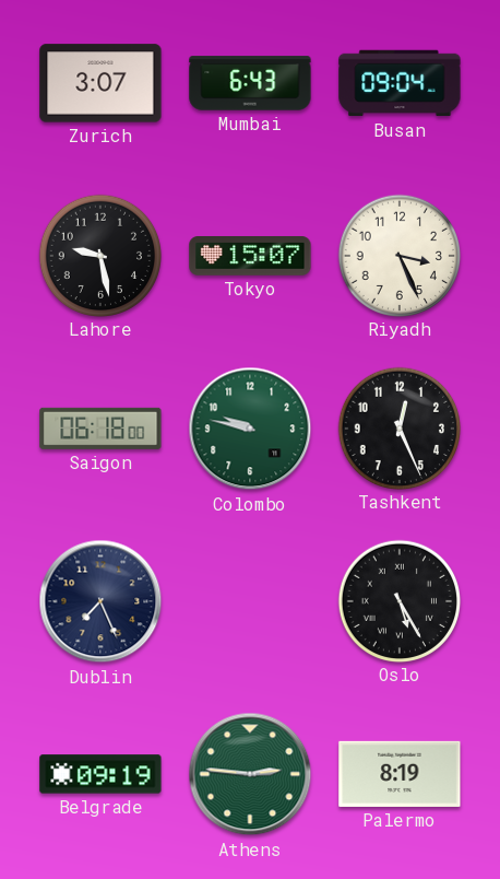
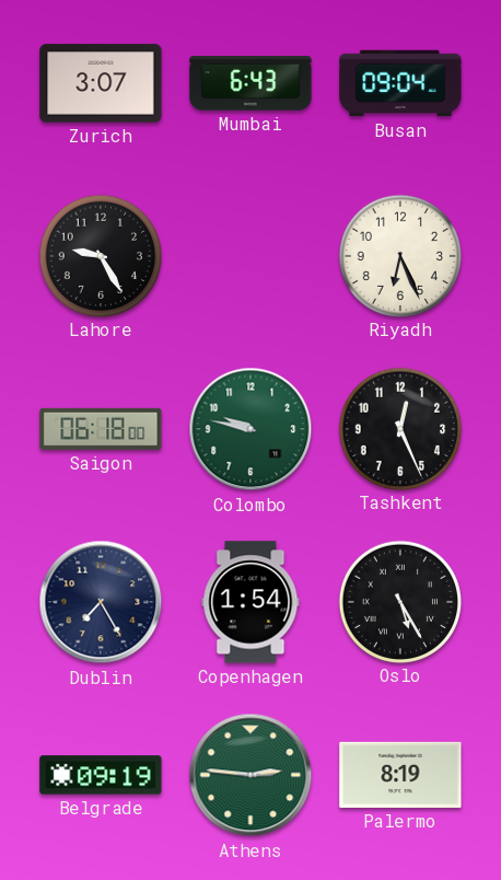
Lahore: 9:28 -> 9:25 (100, 255)
Tokyo: 15:07 -> none (250, 257)
Riyadh: 3:26 -> 6:26 (399, 255)
Dublin: 7:26 -> 7:25 (101, 602)
Copenhagen: none -> 1:54 (250, 602)
